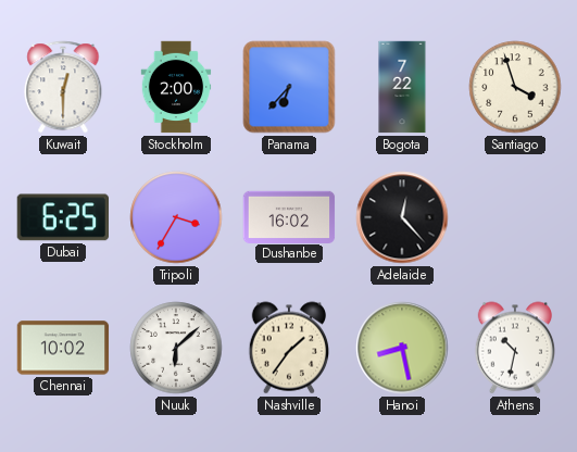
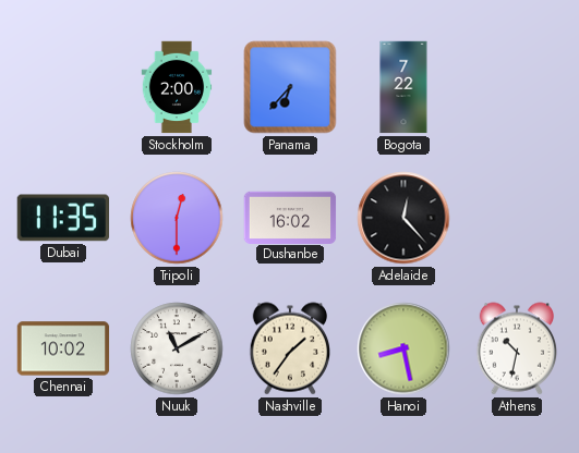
Kuwait: 12:30 -> none (63, 87)
Santiago: 3:57 -> none (515, 87)
Dubai: 6:25 -> 11:35 (62, 218)
Tripoli: 3:35 -> 12:30 (177, 218)
Nuuk: 6:08 -> 11:10 (177, 348)
